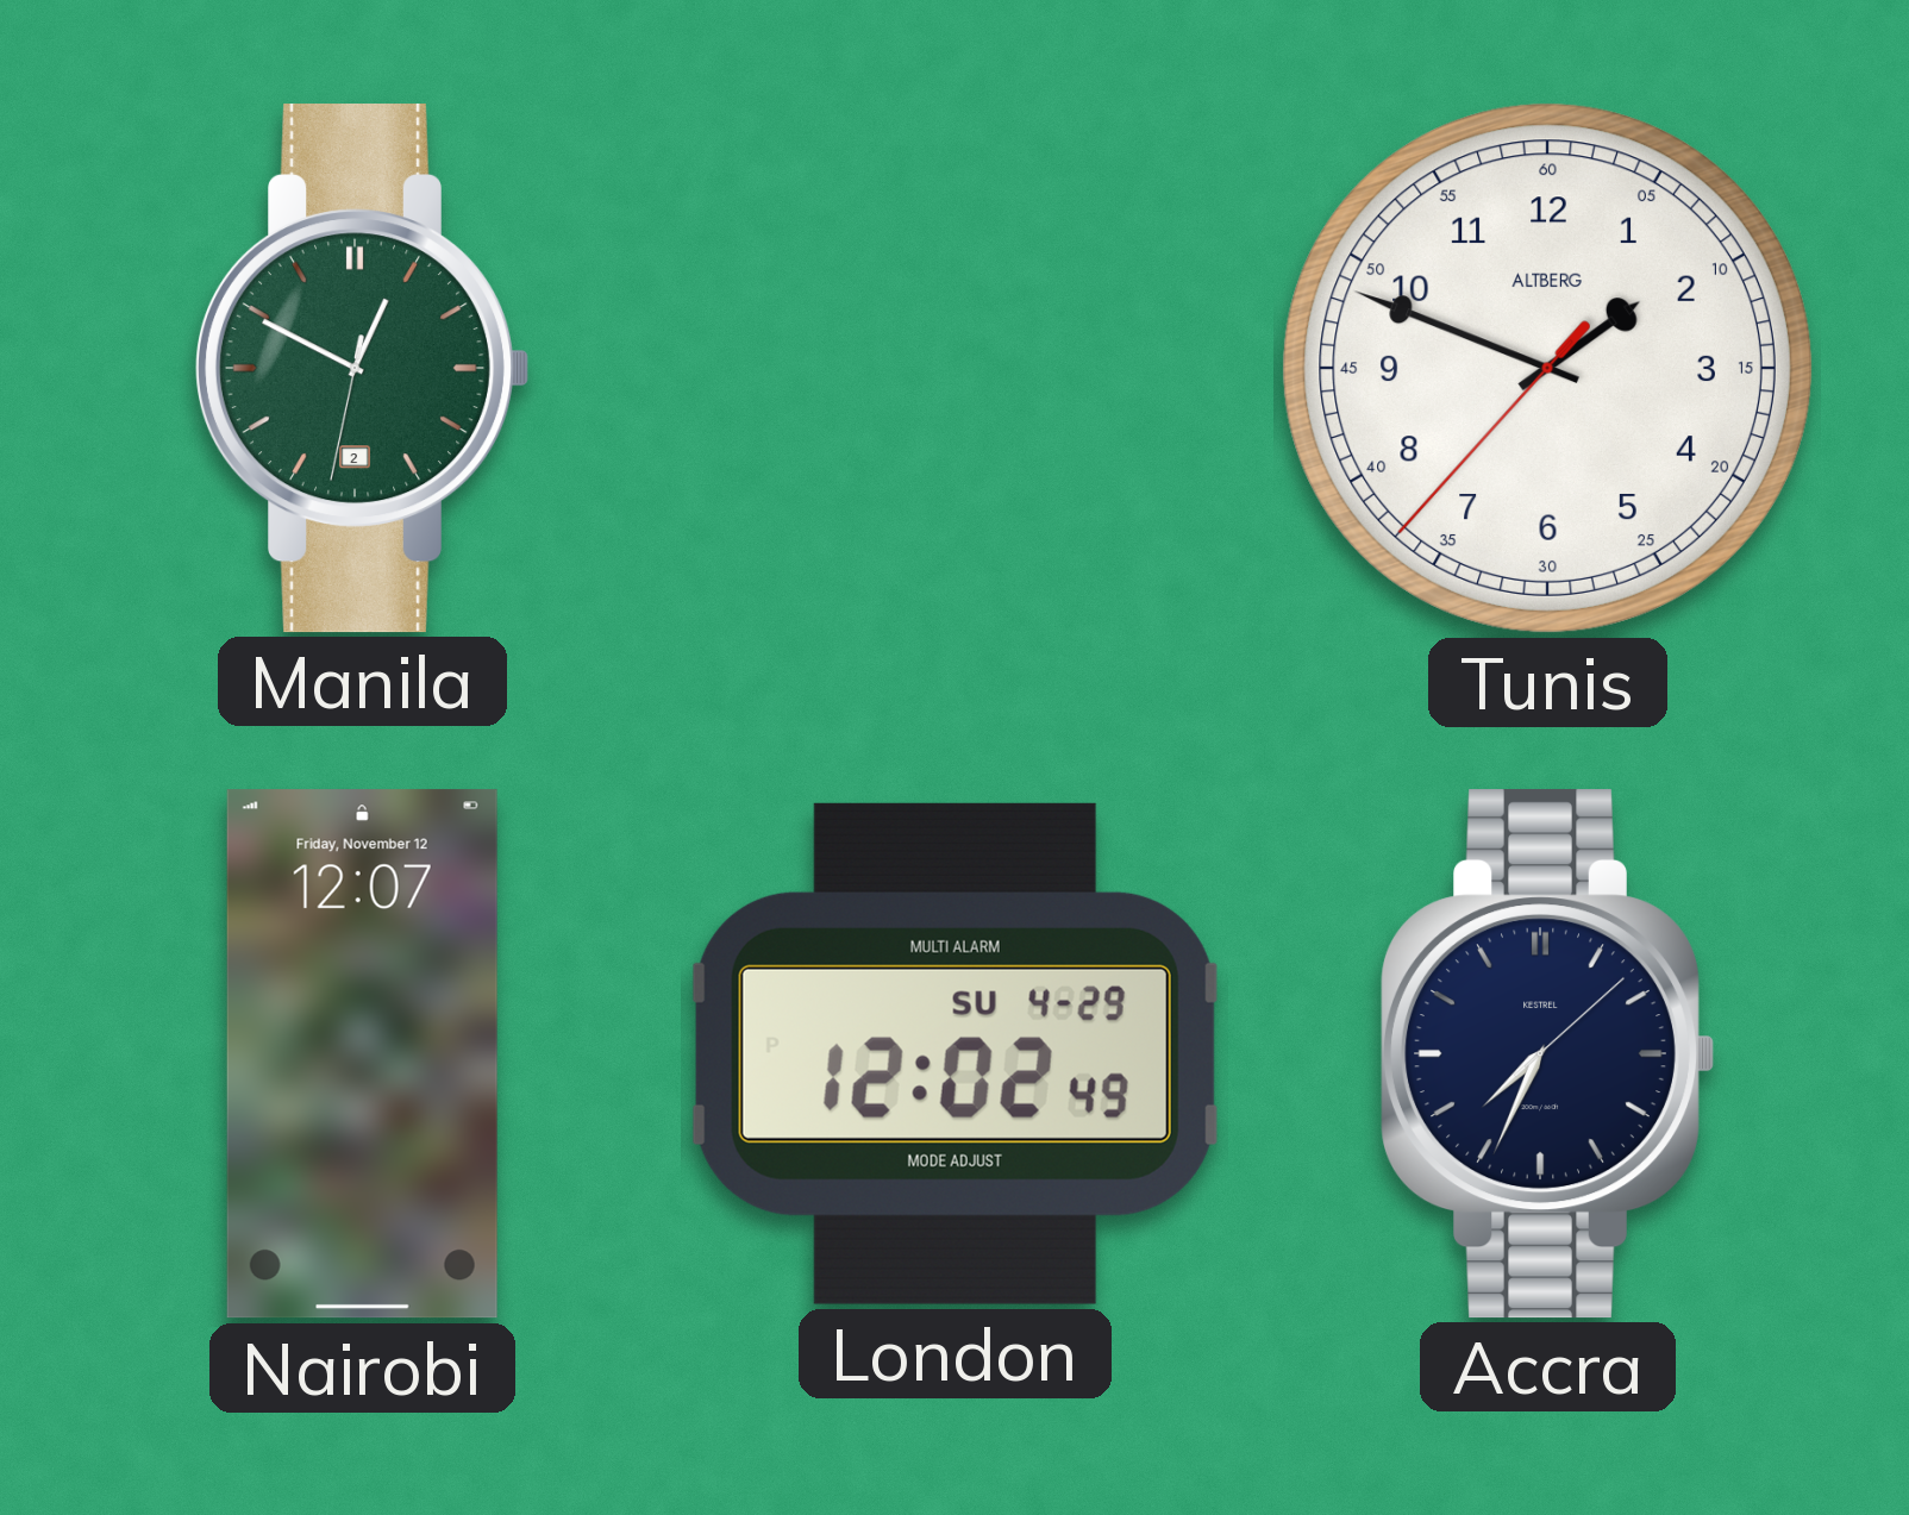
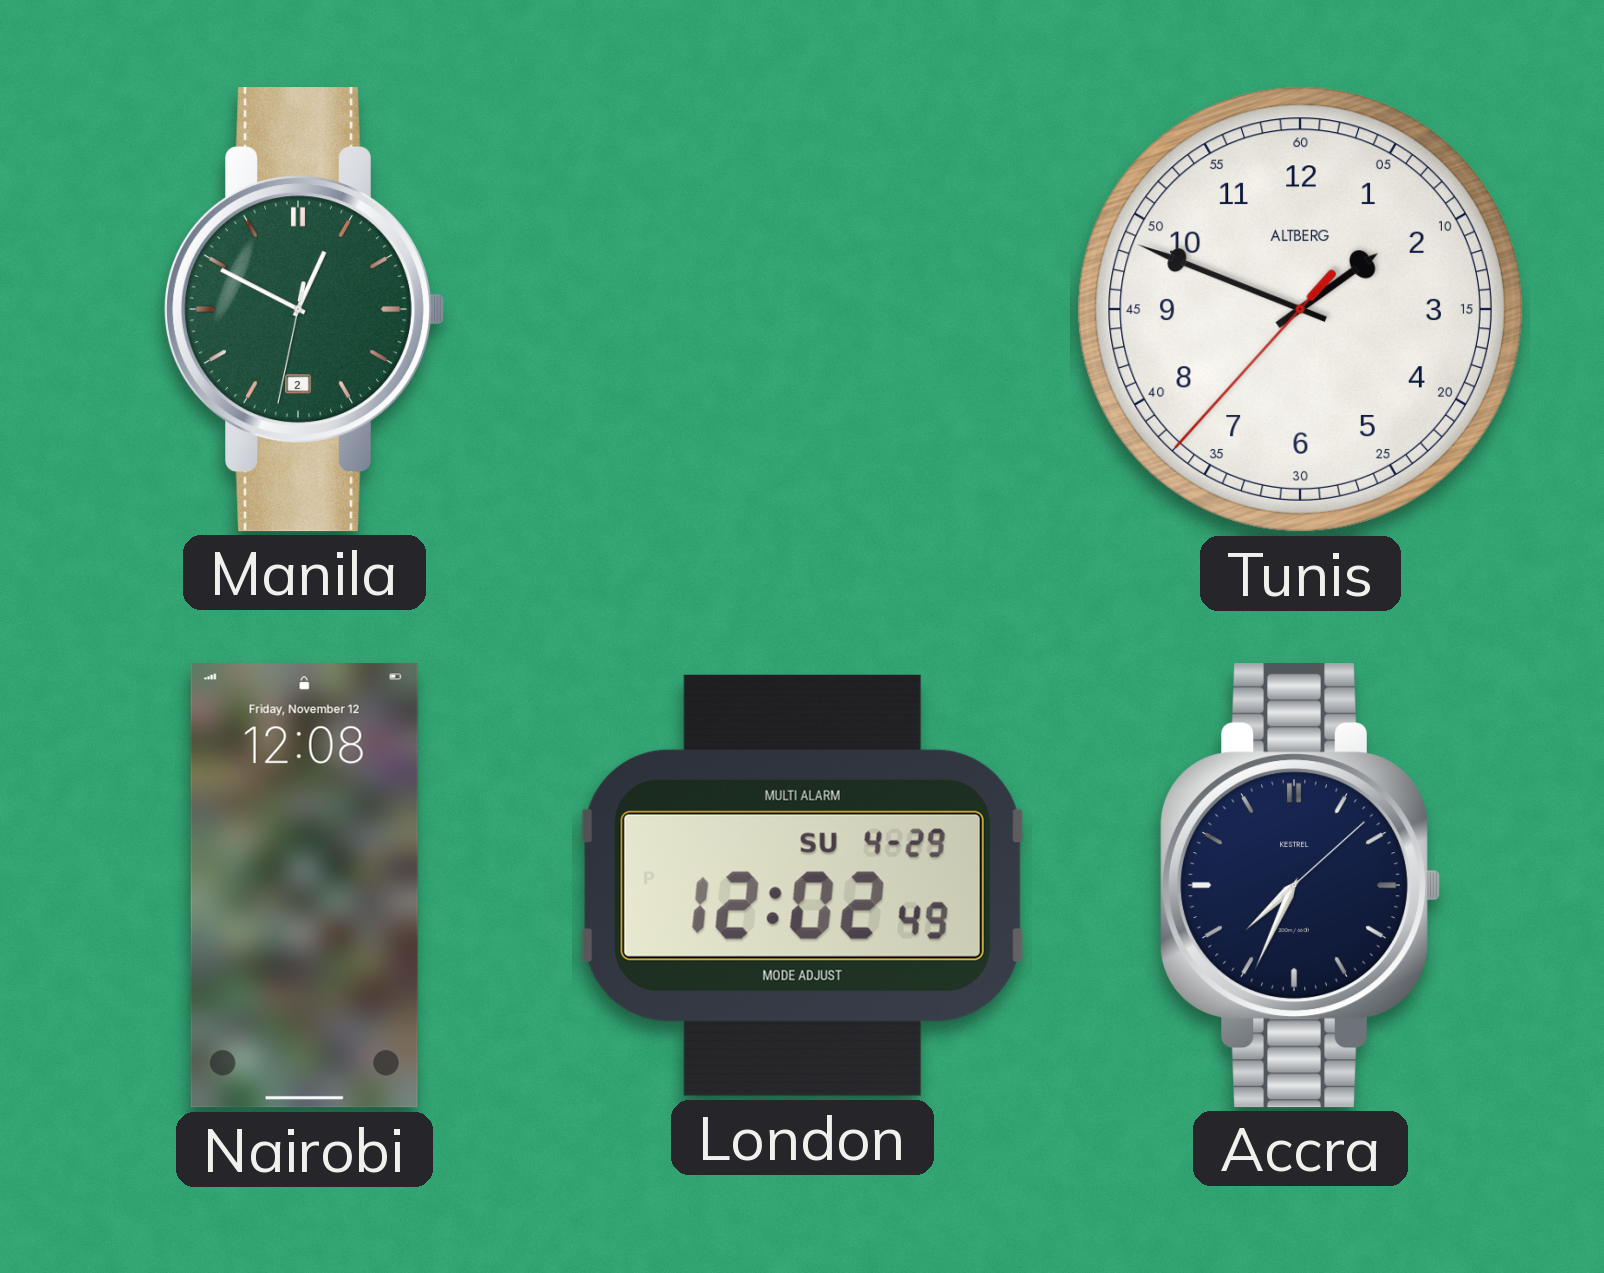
Nairobi: 12:07 -> 12:08 (304, 886)
